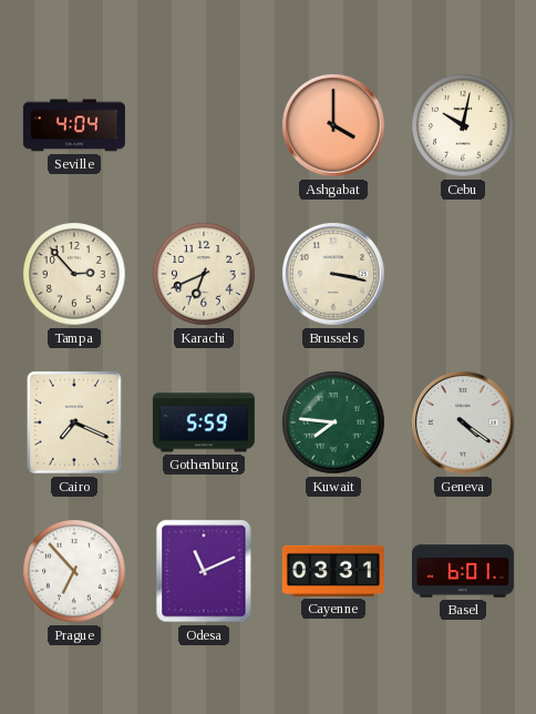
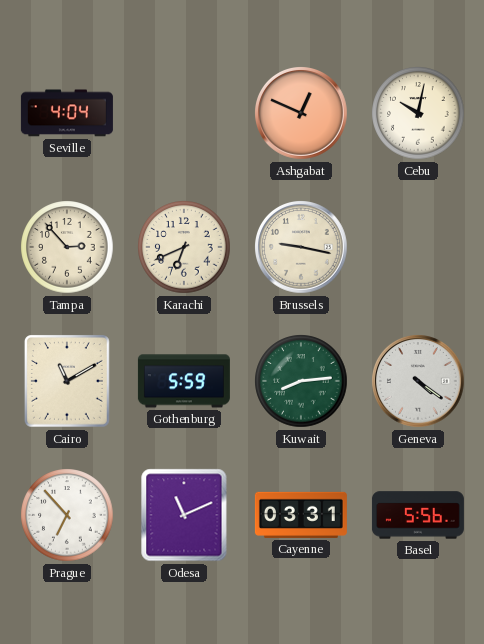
Ashgabat: 4:00 -> 12:49 (302, 114)
Brussels: 3:17 -> 9:17 (302, 248)
Cairo: 7:19 -> 11:10 (67, 382)
Kuwait: 7:46 -> 8:14 (301, 381)
Basel: 6:01 -> 5:56 (418, 515)
